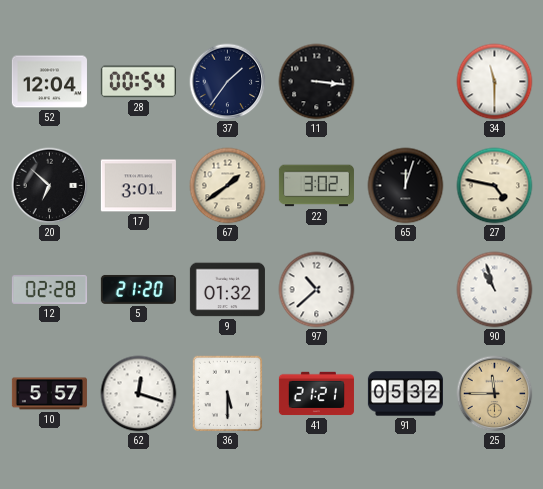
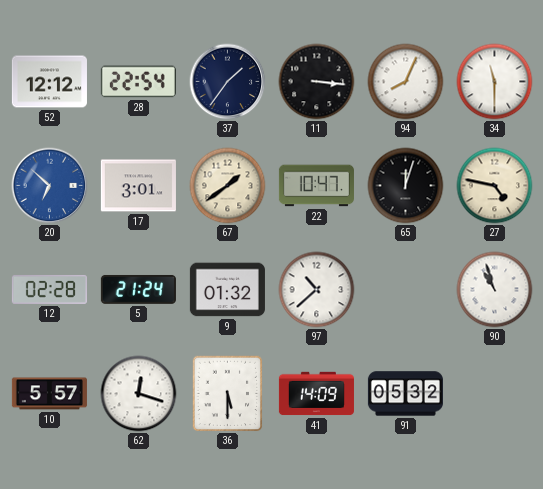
52: 12:04 -> 12:12 (49, 82)
28: 00:54 -> 22:54 (138, 82)
94: none -> 8:04 (406, 82)
20 dial: black -> blue (50, 186)
22: 3:02 -> 10:47 (316, 186)
5: 21:20 -> 21:24 (138, 289)
41: 21:21 -> 14:09 (316, 394)
25: 11:45 -> none (495, 394)
